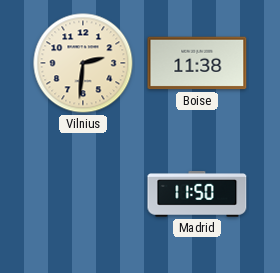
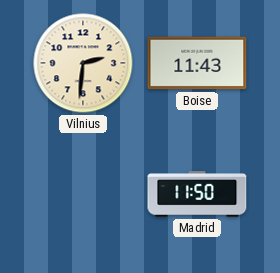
Boise: 11:38 -> 11:43 (197, 63)
